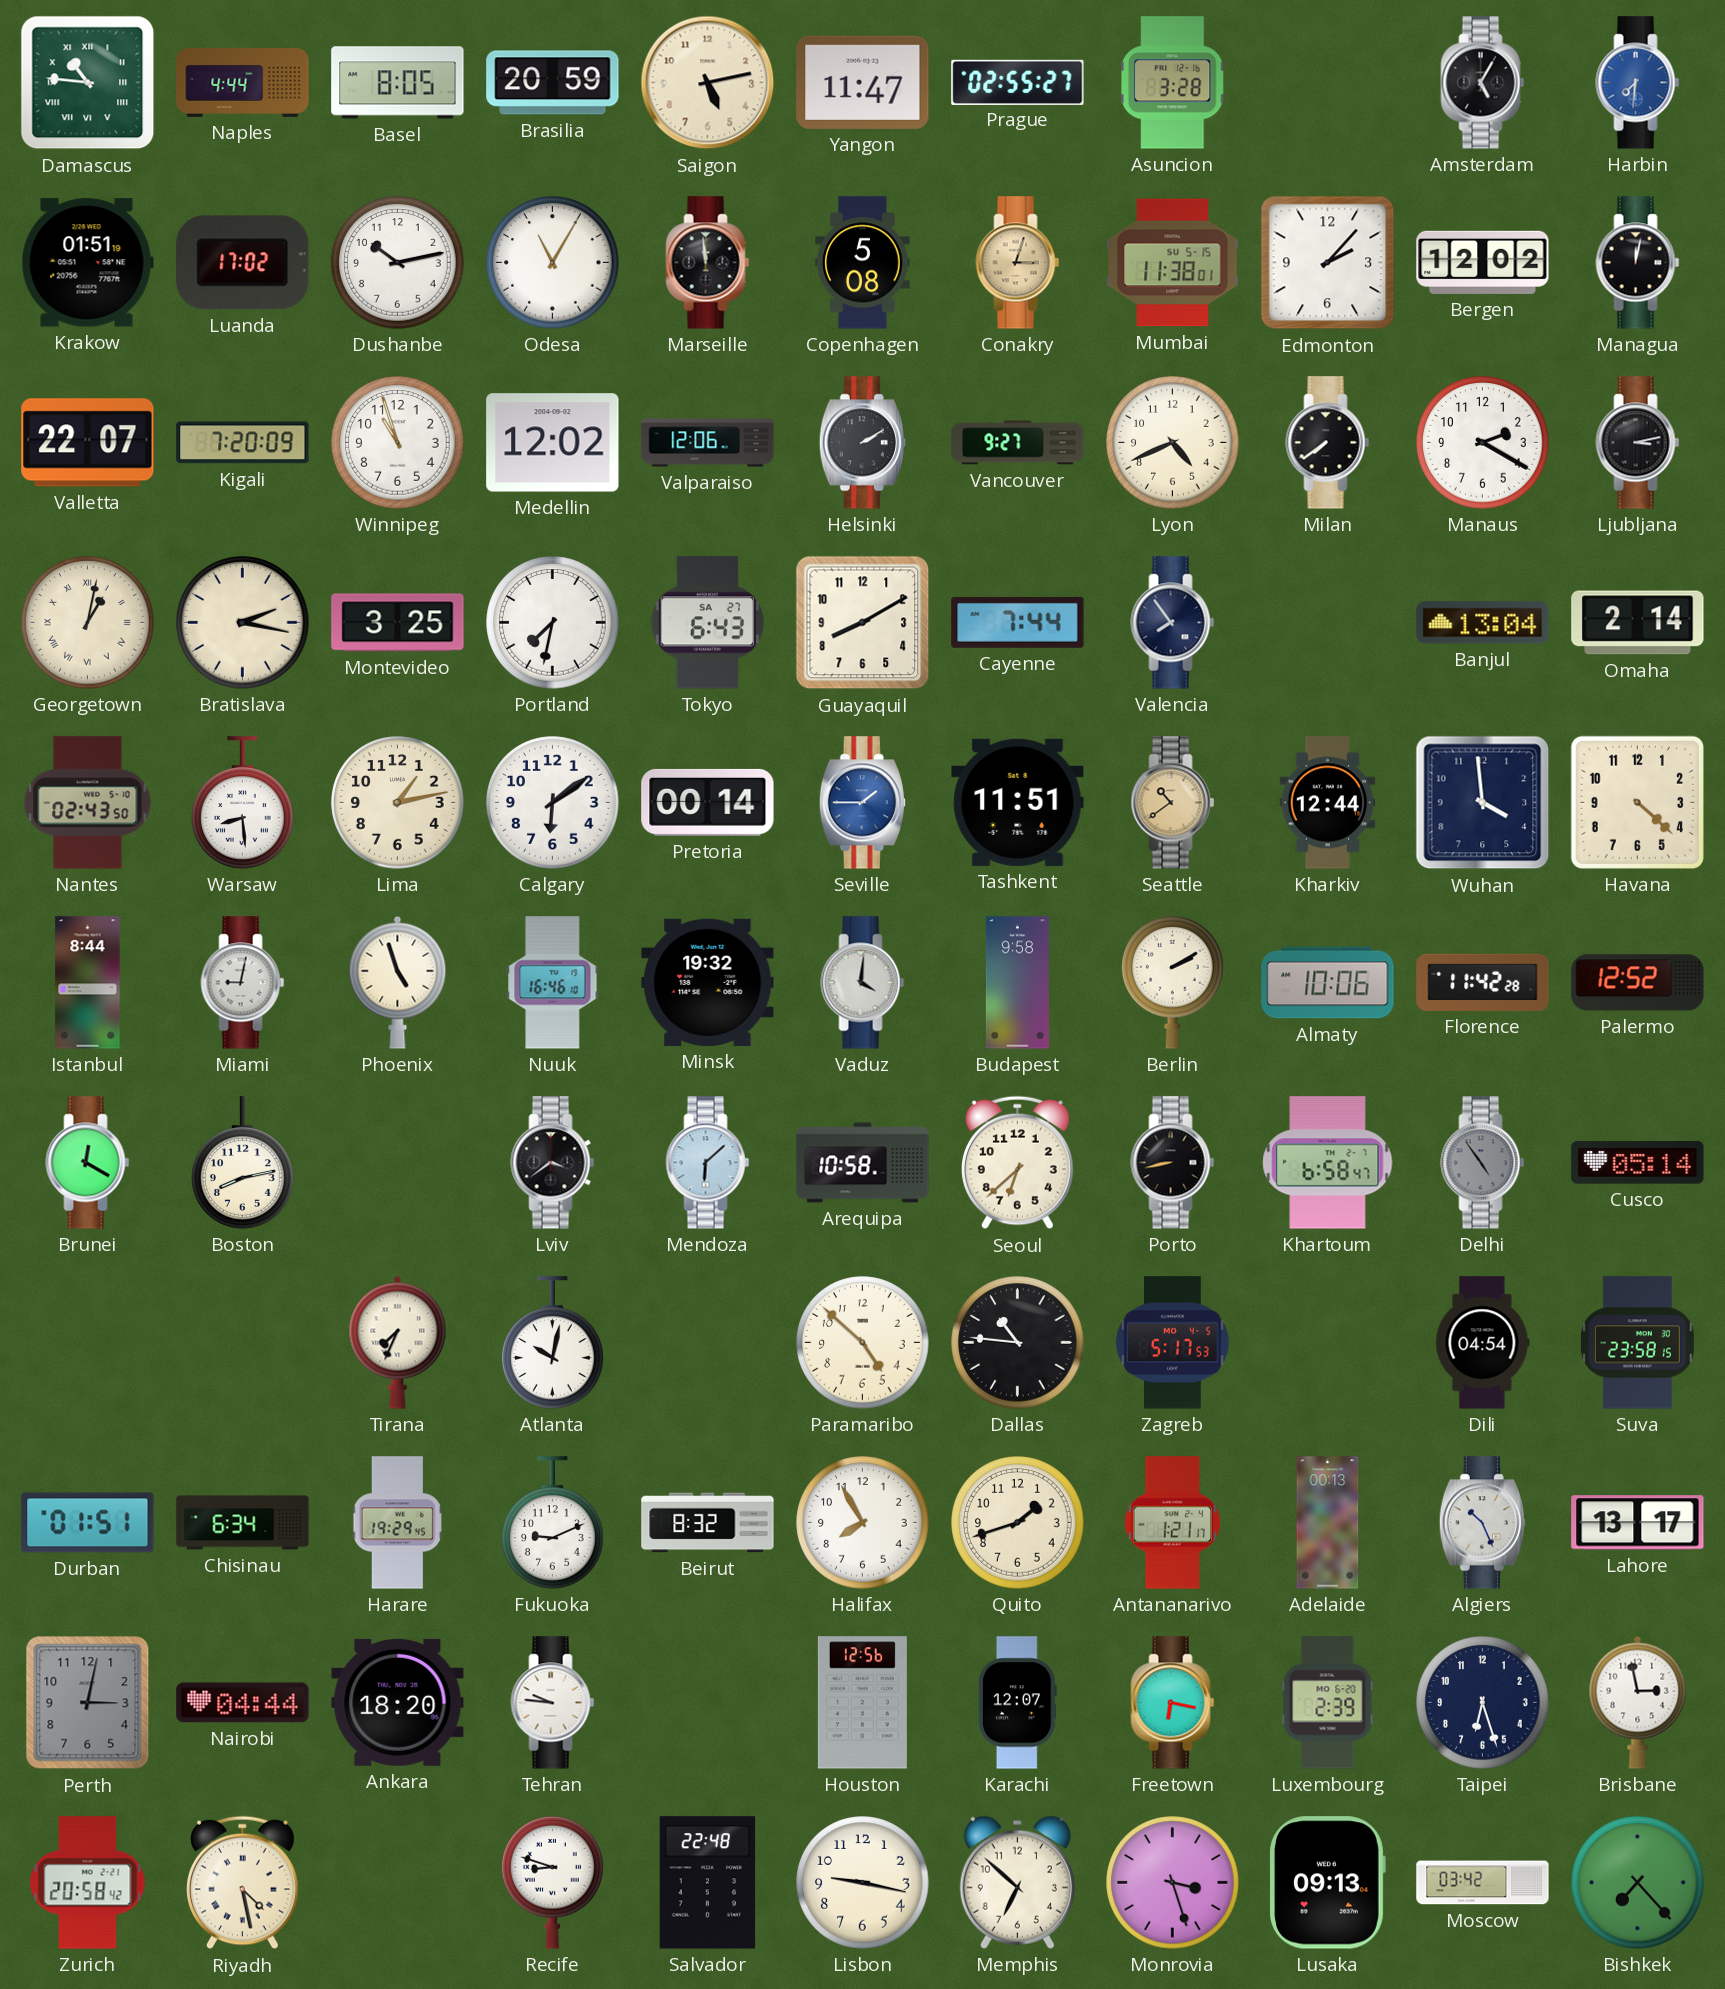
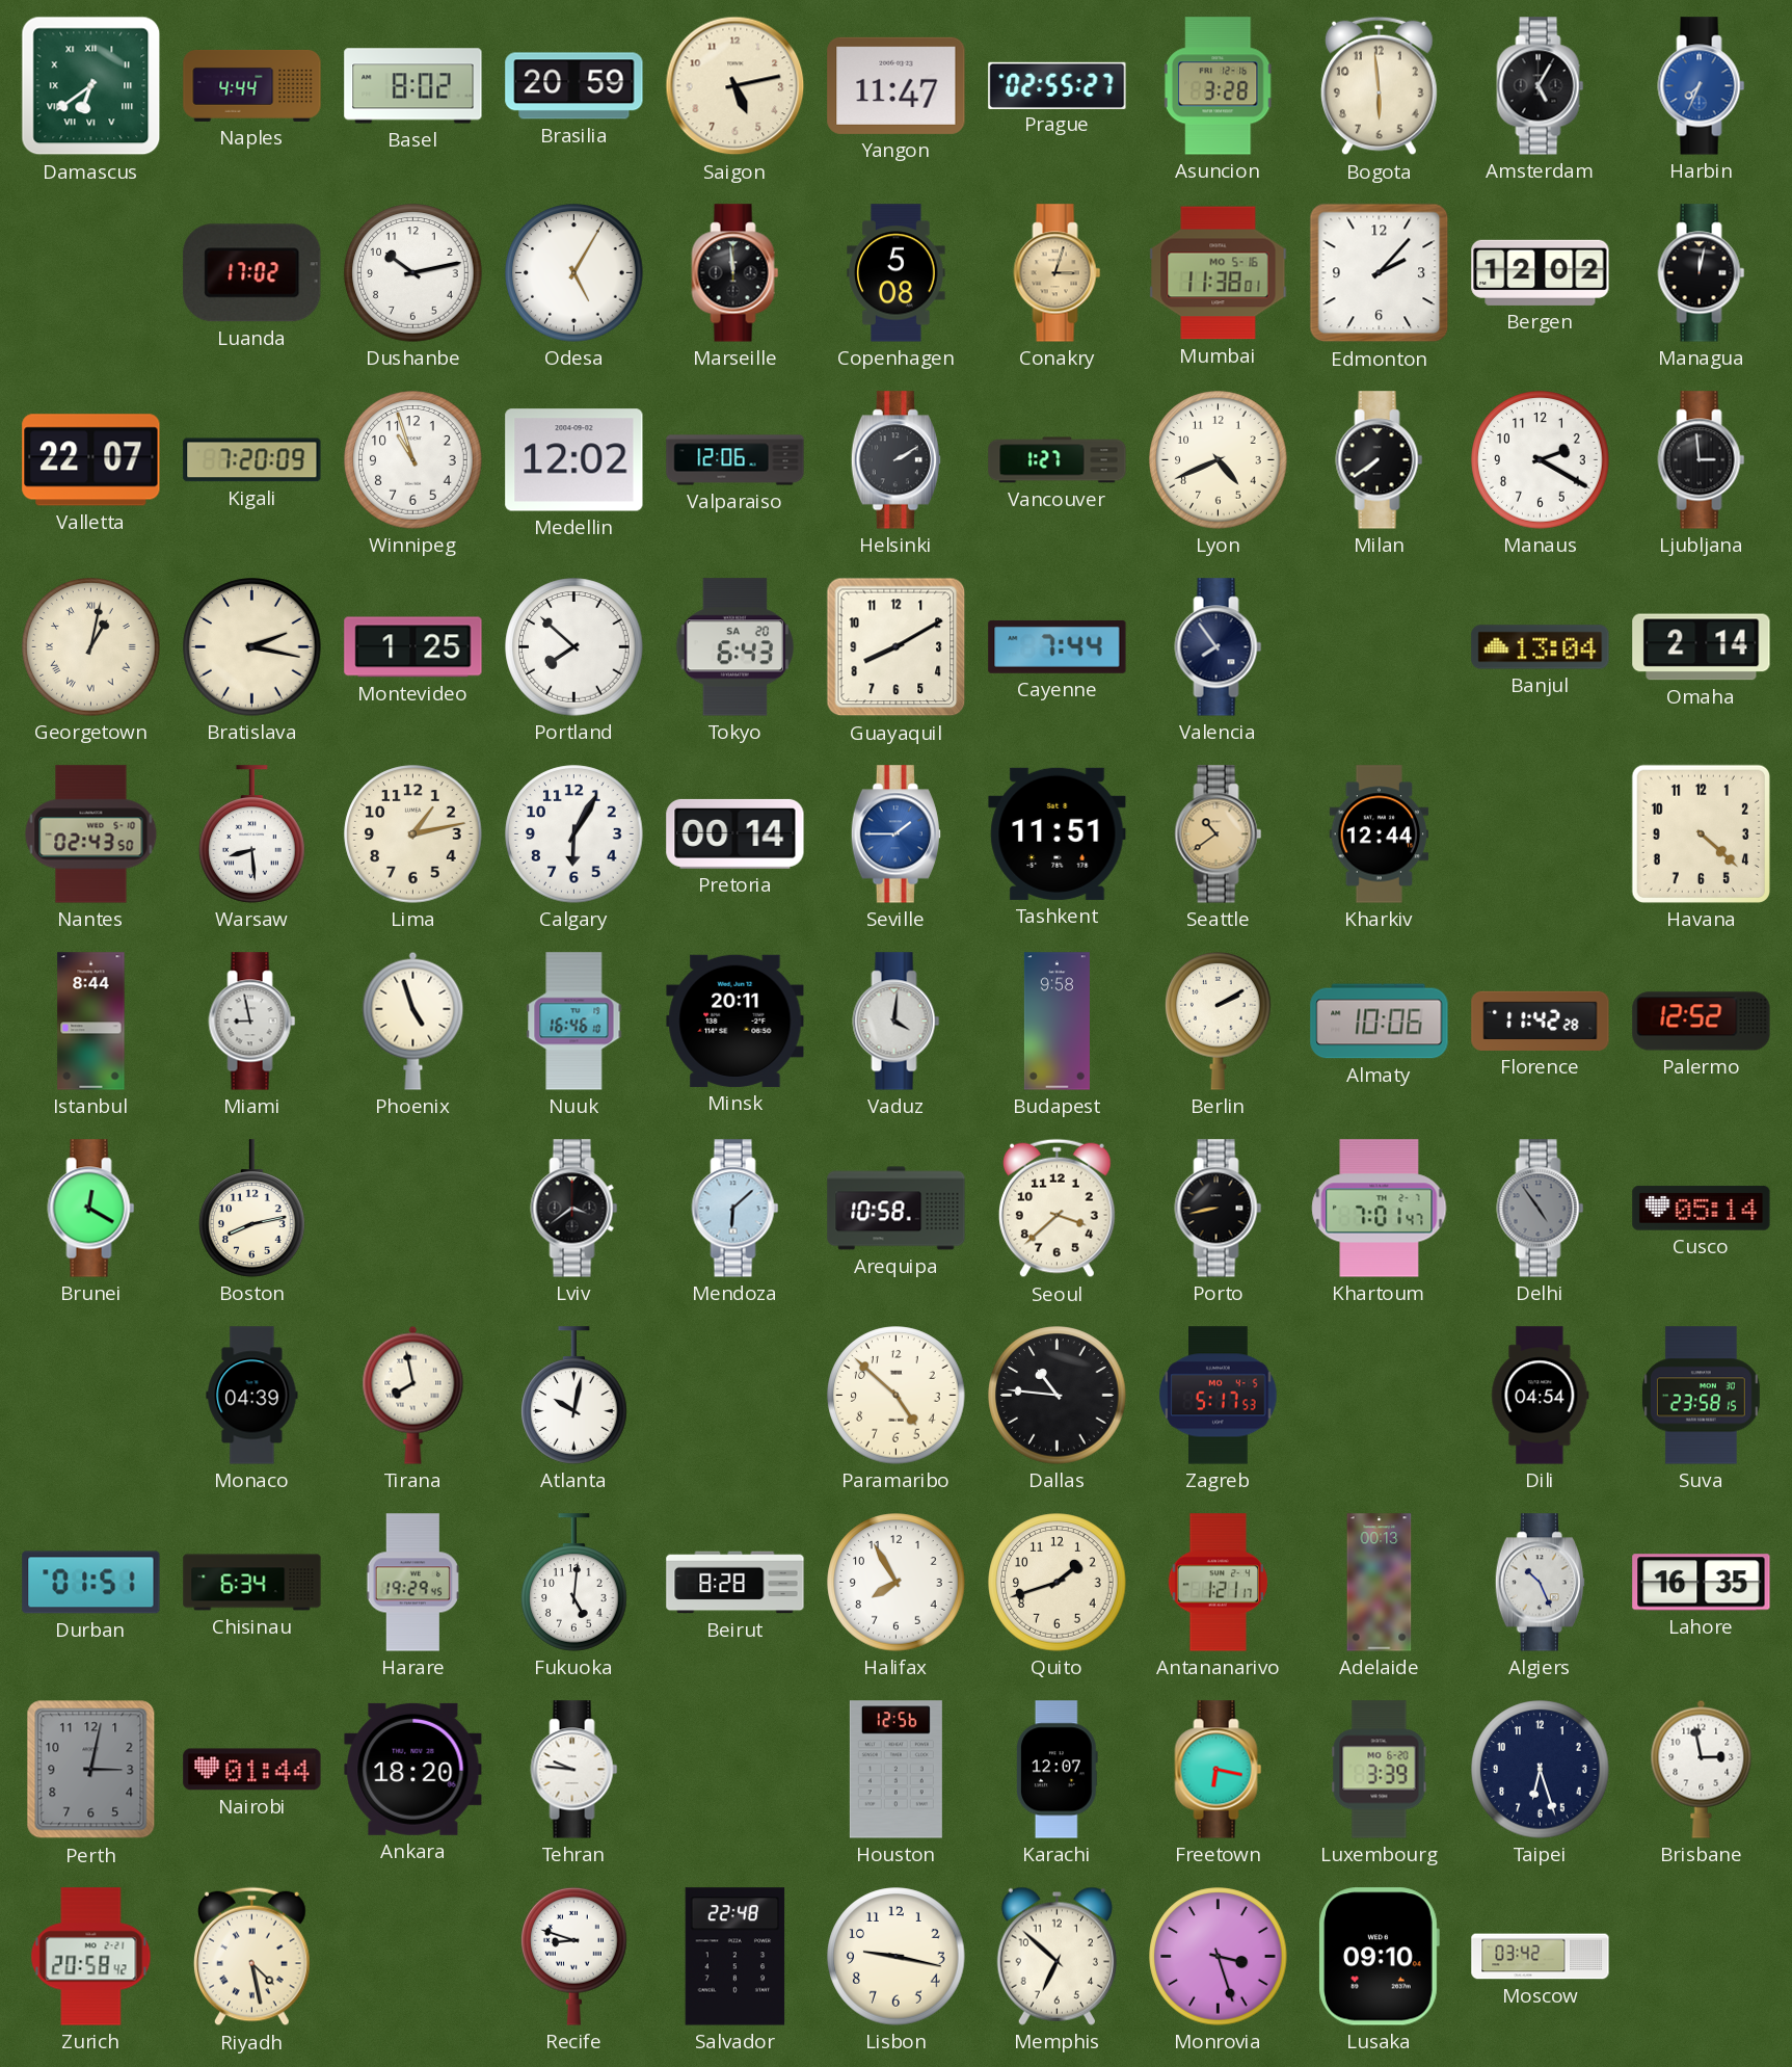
Damascus: 10:46 -> 6:39 (91, 86)
Basel: 8:05 -> 8:02 (413, 86)
Bogota: none -> 5:59 (1379, 86)
Harbin: 7:31 -> 7:34 (1702, 86)
Krakow: 01:51 -> none (87, 263)
Odesa: 11:05 -> 5:05 (574, 273)
Mumbai date: SU 5-15 -> MO 5-16 (1219, 273)
Vancouver: 9:27 -> 1:27 (1058, 460)
Ljubljana: 3:13 -> 2:59 (1702, 460)
Montevideo: 3:25 -> 1:25 (413, 647)
Portland: 7:32 -> 7:52 (574, 647)
Tokyo date: SA 27 -> SA 20 (735, 647)
Calgary: 6:09 -> 6:05 (574, 834)
Wuhan: 3:59 -> none (1483, 803)
Miami: 9:02 -> 8:58 (252, 1022)
Minsk: 19:32 -> 20:11 (735, 1021)
Seoul: 6:38 -> 3:38 (1057, 1209)
Khartoum: 6:58 -> 7:01 (1380, 1209)
Monaco: none -> 04:39 (252, 1396)
Tirana: 7:34 -> 7:58 (413, 1395)
Fukuoka: 9:11 -> 5:01 (574, 1583)
Beirut: 8:32 -> 8:28 (735, 1583)
Lahore: 13:17 -> 16:35 (1702, 1583)
Nairobi: 04:44 -> 01:44 (252, 1770)
Luxembourg: 2:39 -> 3:39 (1380, 1770)
Lusaka: 09:13 -> 09:10 (1379, 1957)
Bishkek: 7:23 -> none (1638, 1883)
